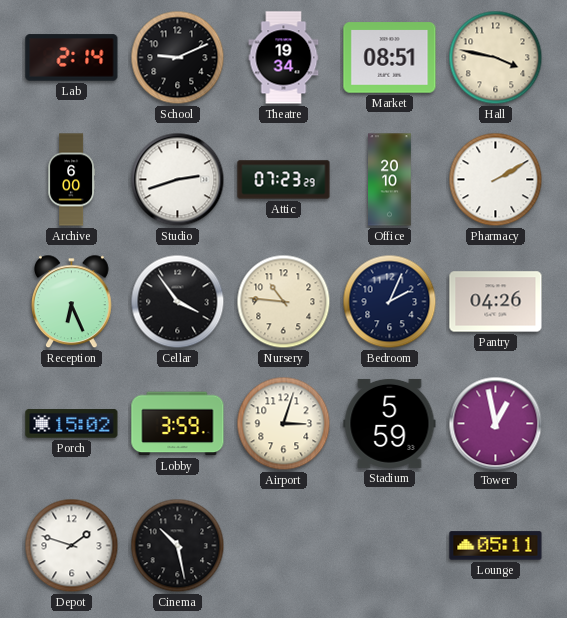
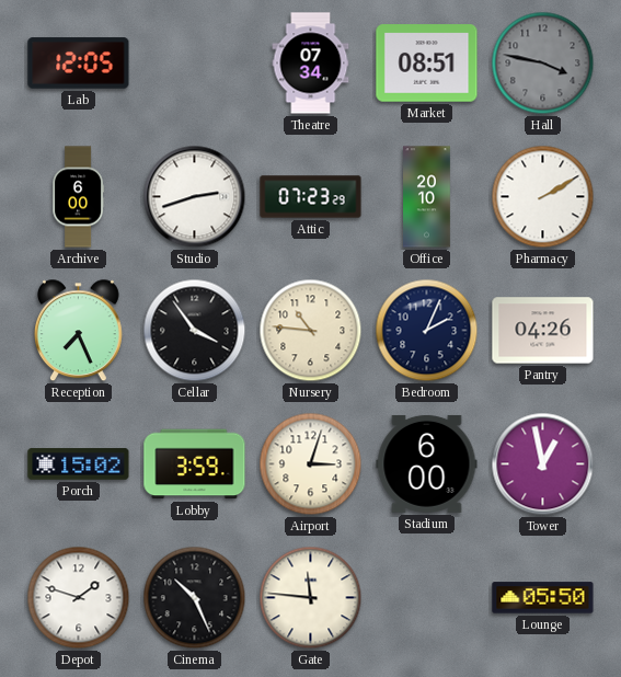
Lab: 2:14 -> 12:05 (79, 64)
School: 9:11 -> none (178, 58)
Theatre: 19:34 -> 07:34 (311, 64)
Hall dial: cream -> grey (543, 64)
Reception: 6:26 -> 7:26 (78, 331)
Stadium: 5:59 -> 6:00 (427, 463)
Cinema: 10:28 -> 10:26 (195, 598)
Gate: none -> 11:46 (311, 598)
Lounge: 05:11 -> 05:50 (543, 598)
